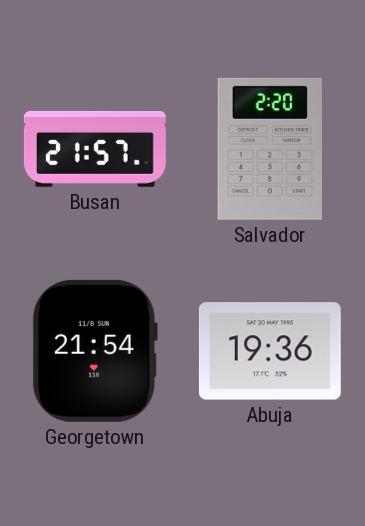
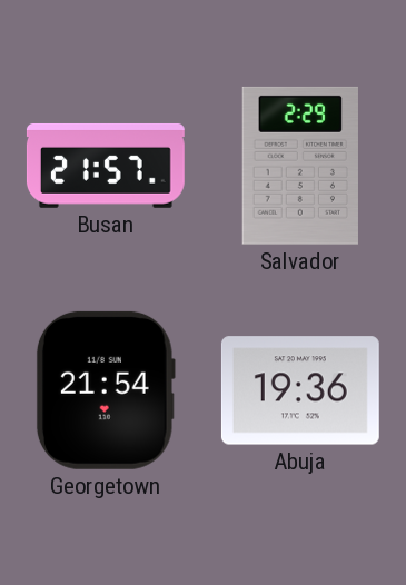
Salvador: 2:20 -> 2:29 (300, 166)
